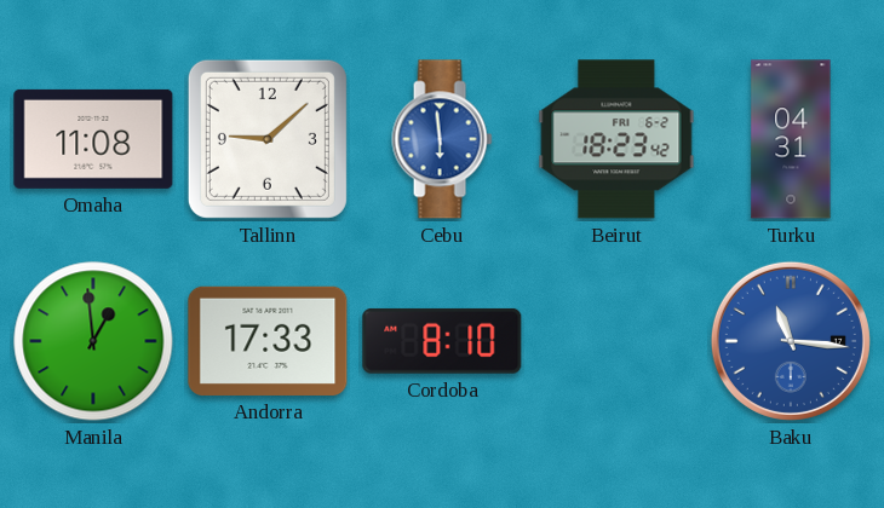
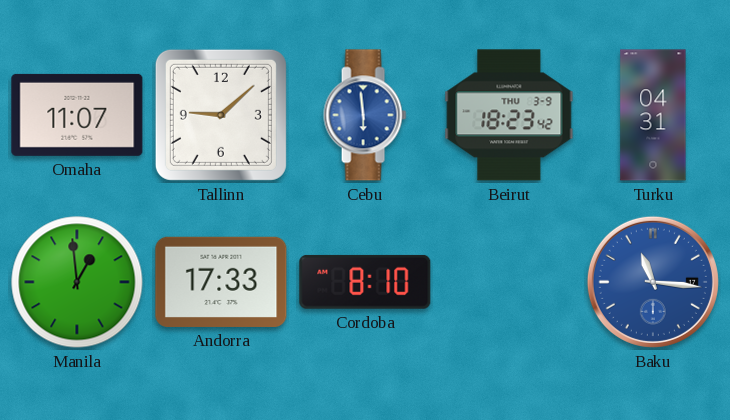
Omaha: 11:08 -> 11:07 (77, 115)
Beirut date: FRI 6-2 -> THU 3-9 (509, 115)
